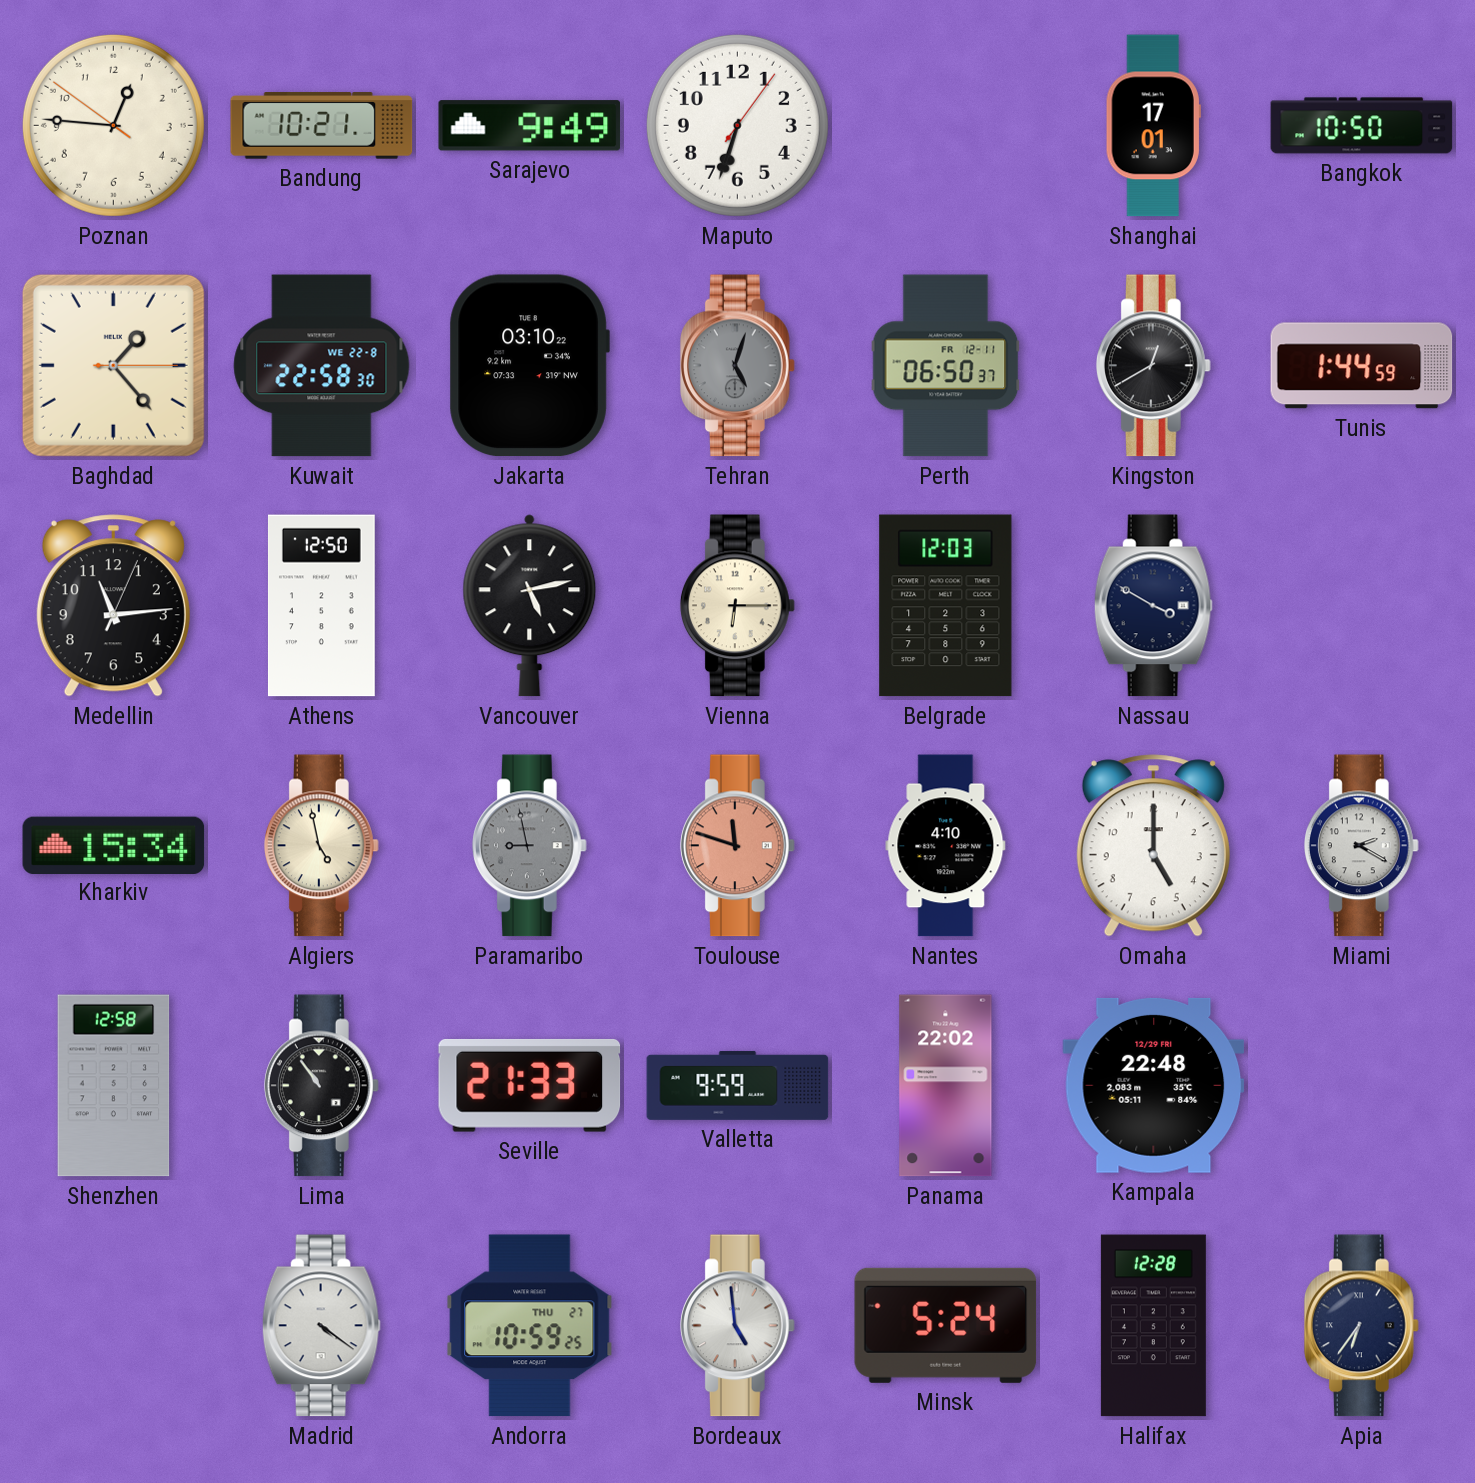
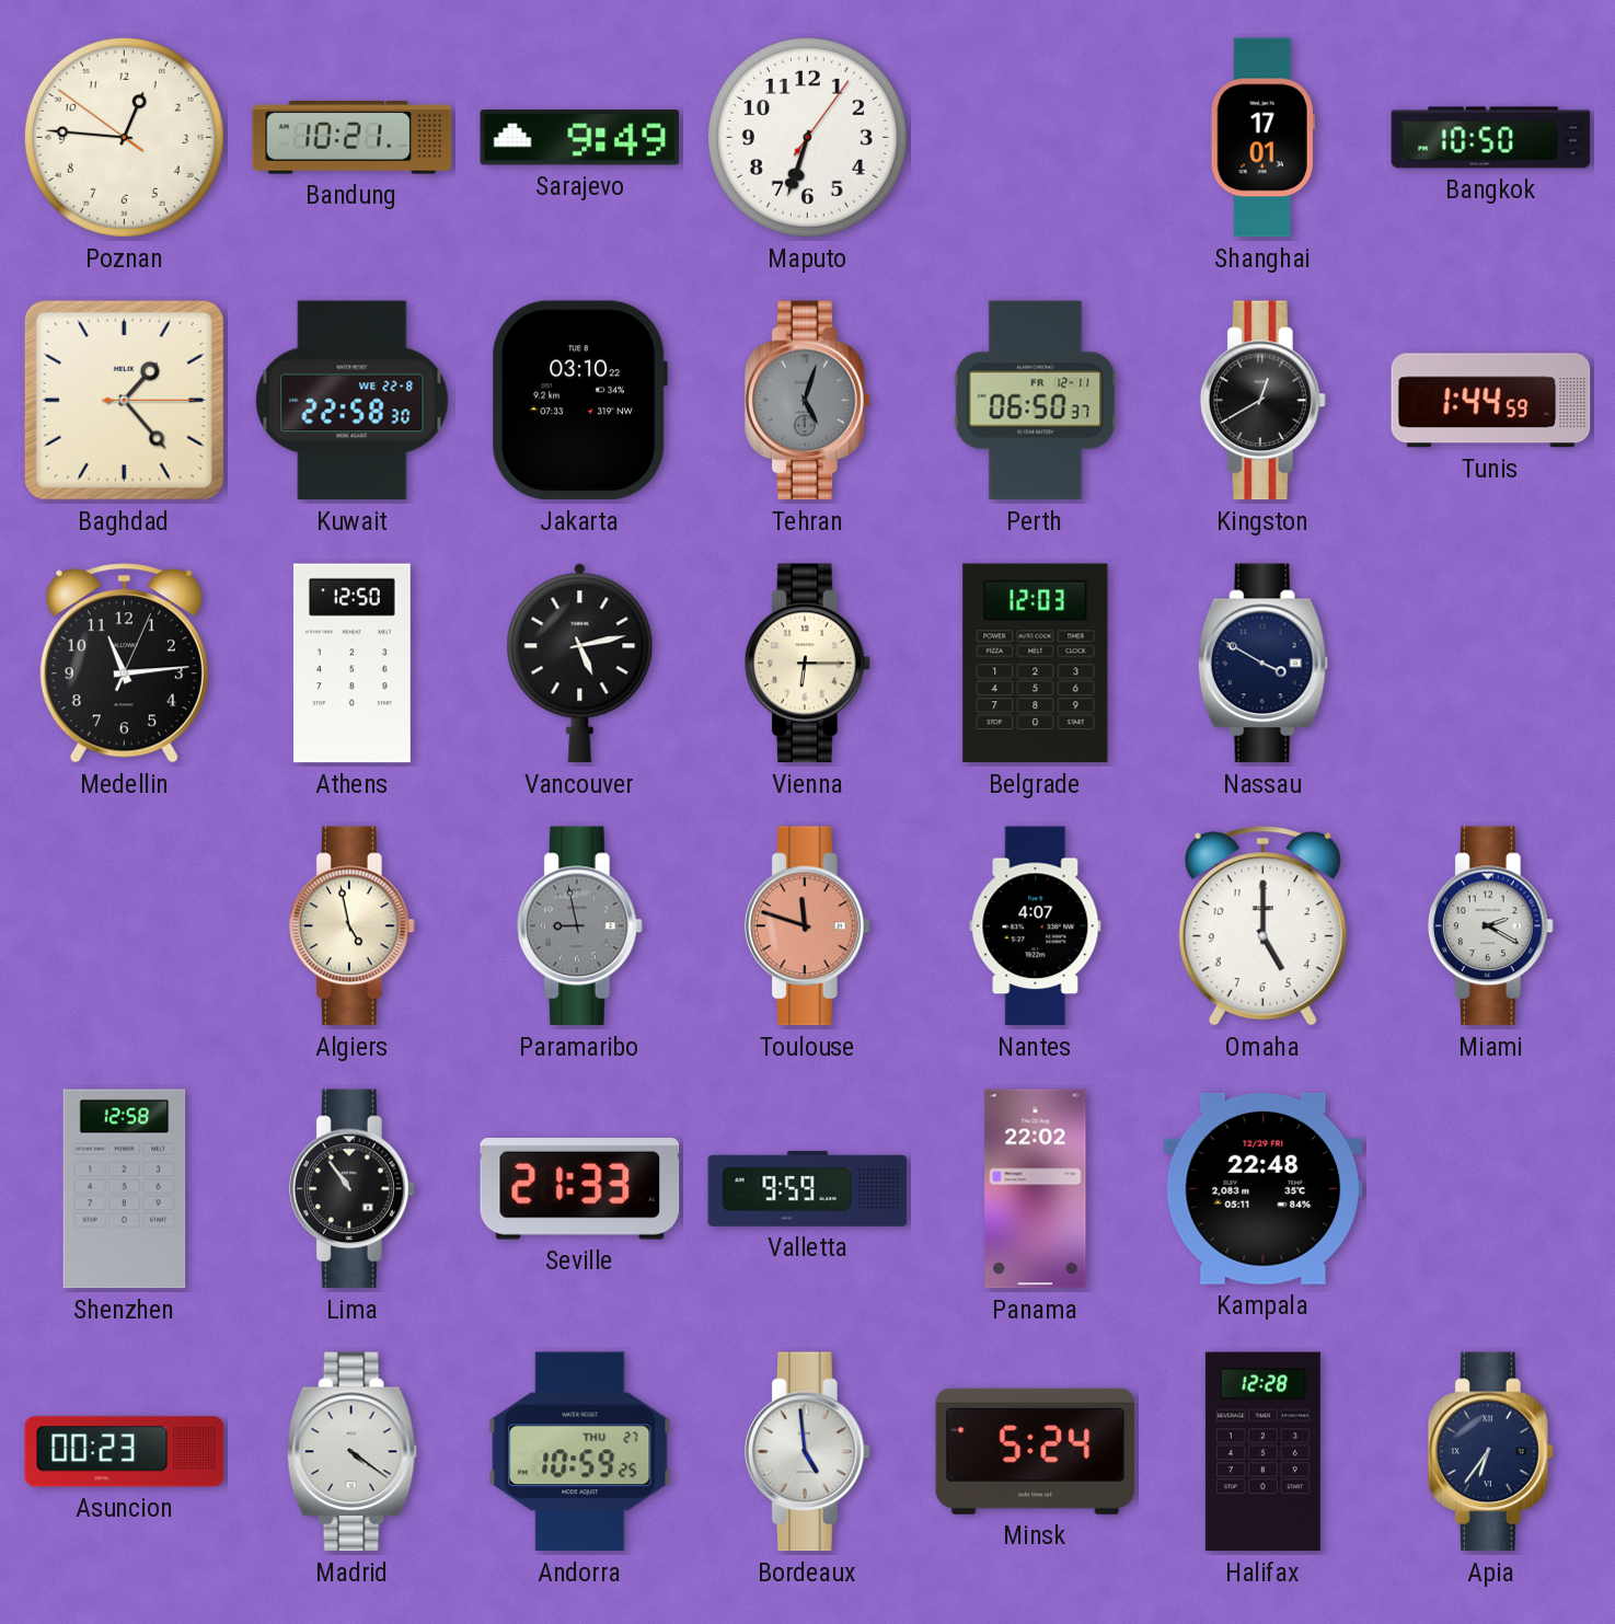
Kharkiv: 15:34 -> none (114, 845)
Nantes: 4:10 -> 4:07 (1036, 926)
Asuncion: none -> 00:23 (125, 1452)
